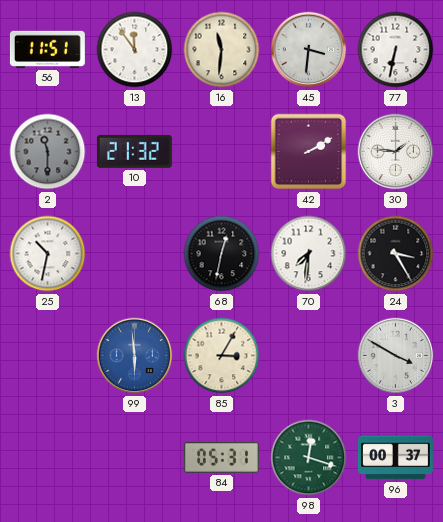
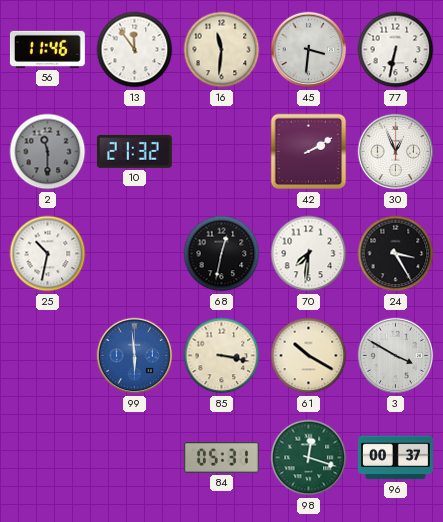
56: 11:51 -> 11:46 (47, 49)
30: 1:46 -> 12:56 (396, 152)
85: 3:05 -> 3:17 (222, 356)
61: none -> 10:20 (309, 356)
